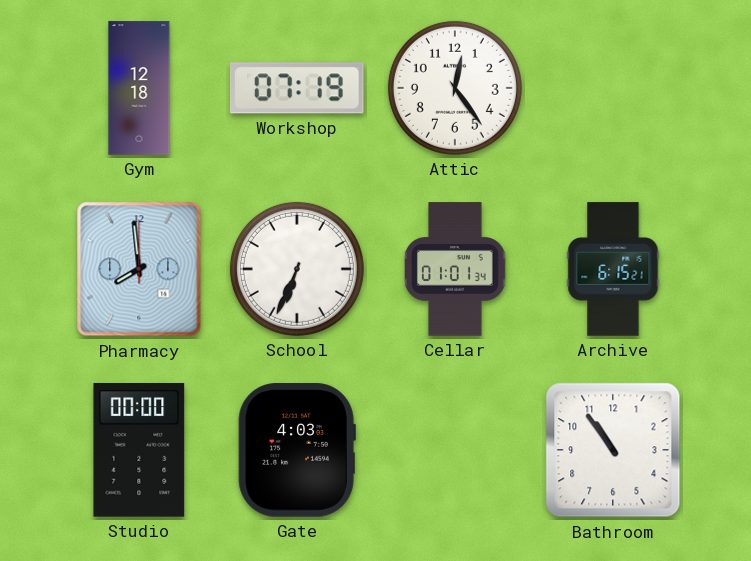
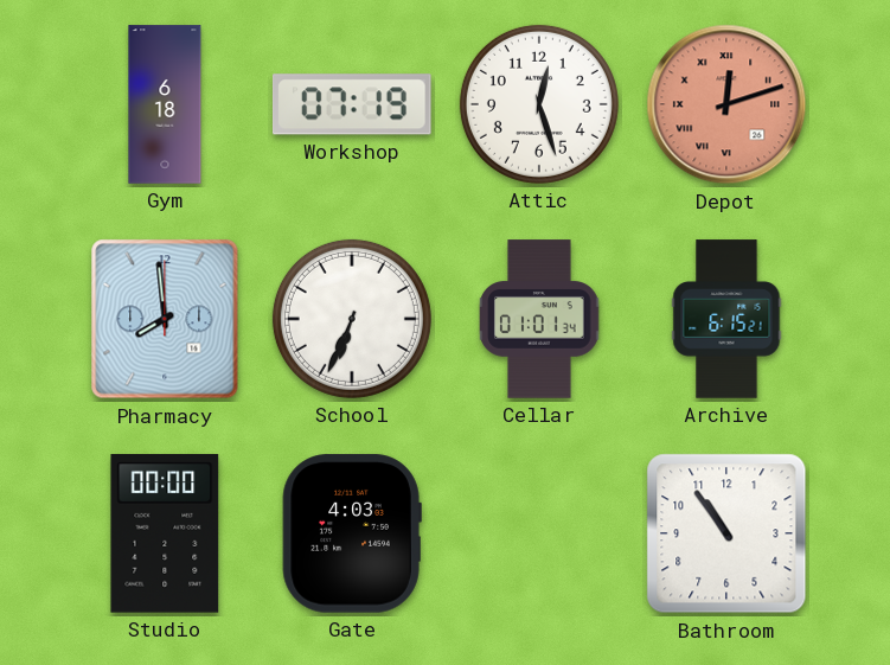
Gym: 12:18 -> 6:18 (165, 104)
Attic: 12:24 -> 12:27 (539, 104)
Depot: none -> 12:12 (726, 104)
